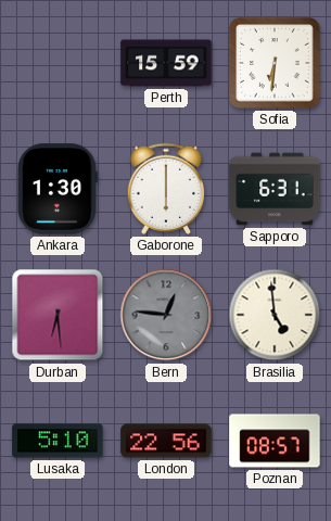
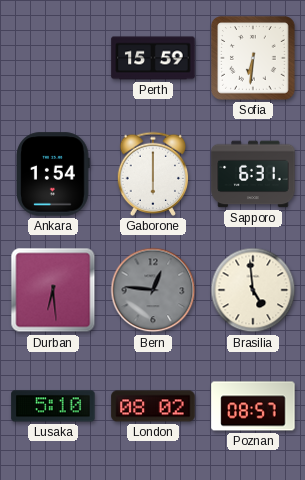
Ankara: 1:30 -> 1:54 (53, 174)
London: 22:56 -> 08:02 (153, 406)
